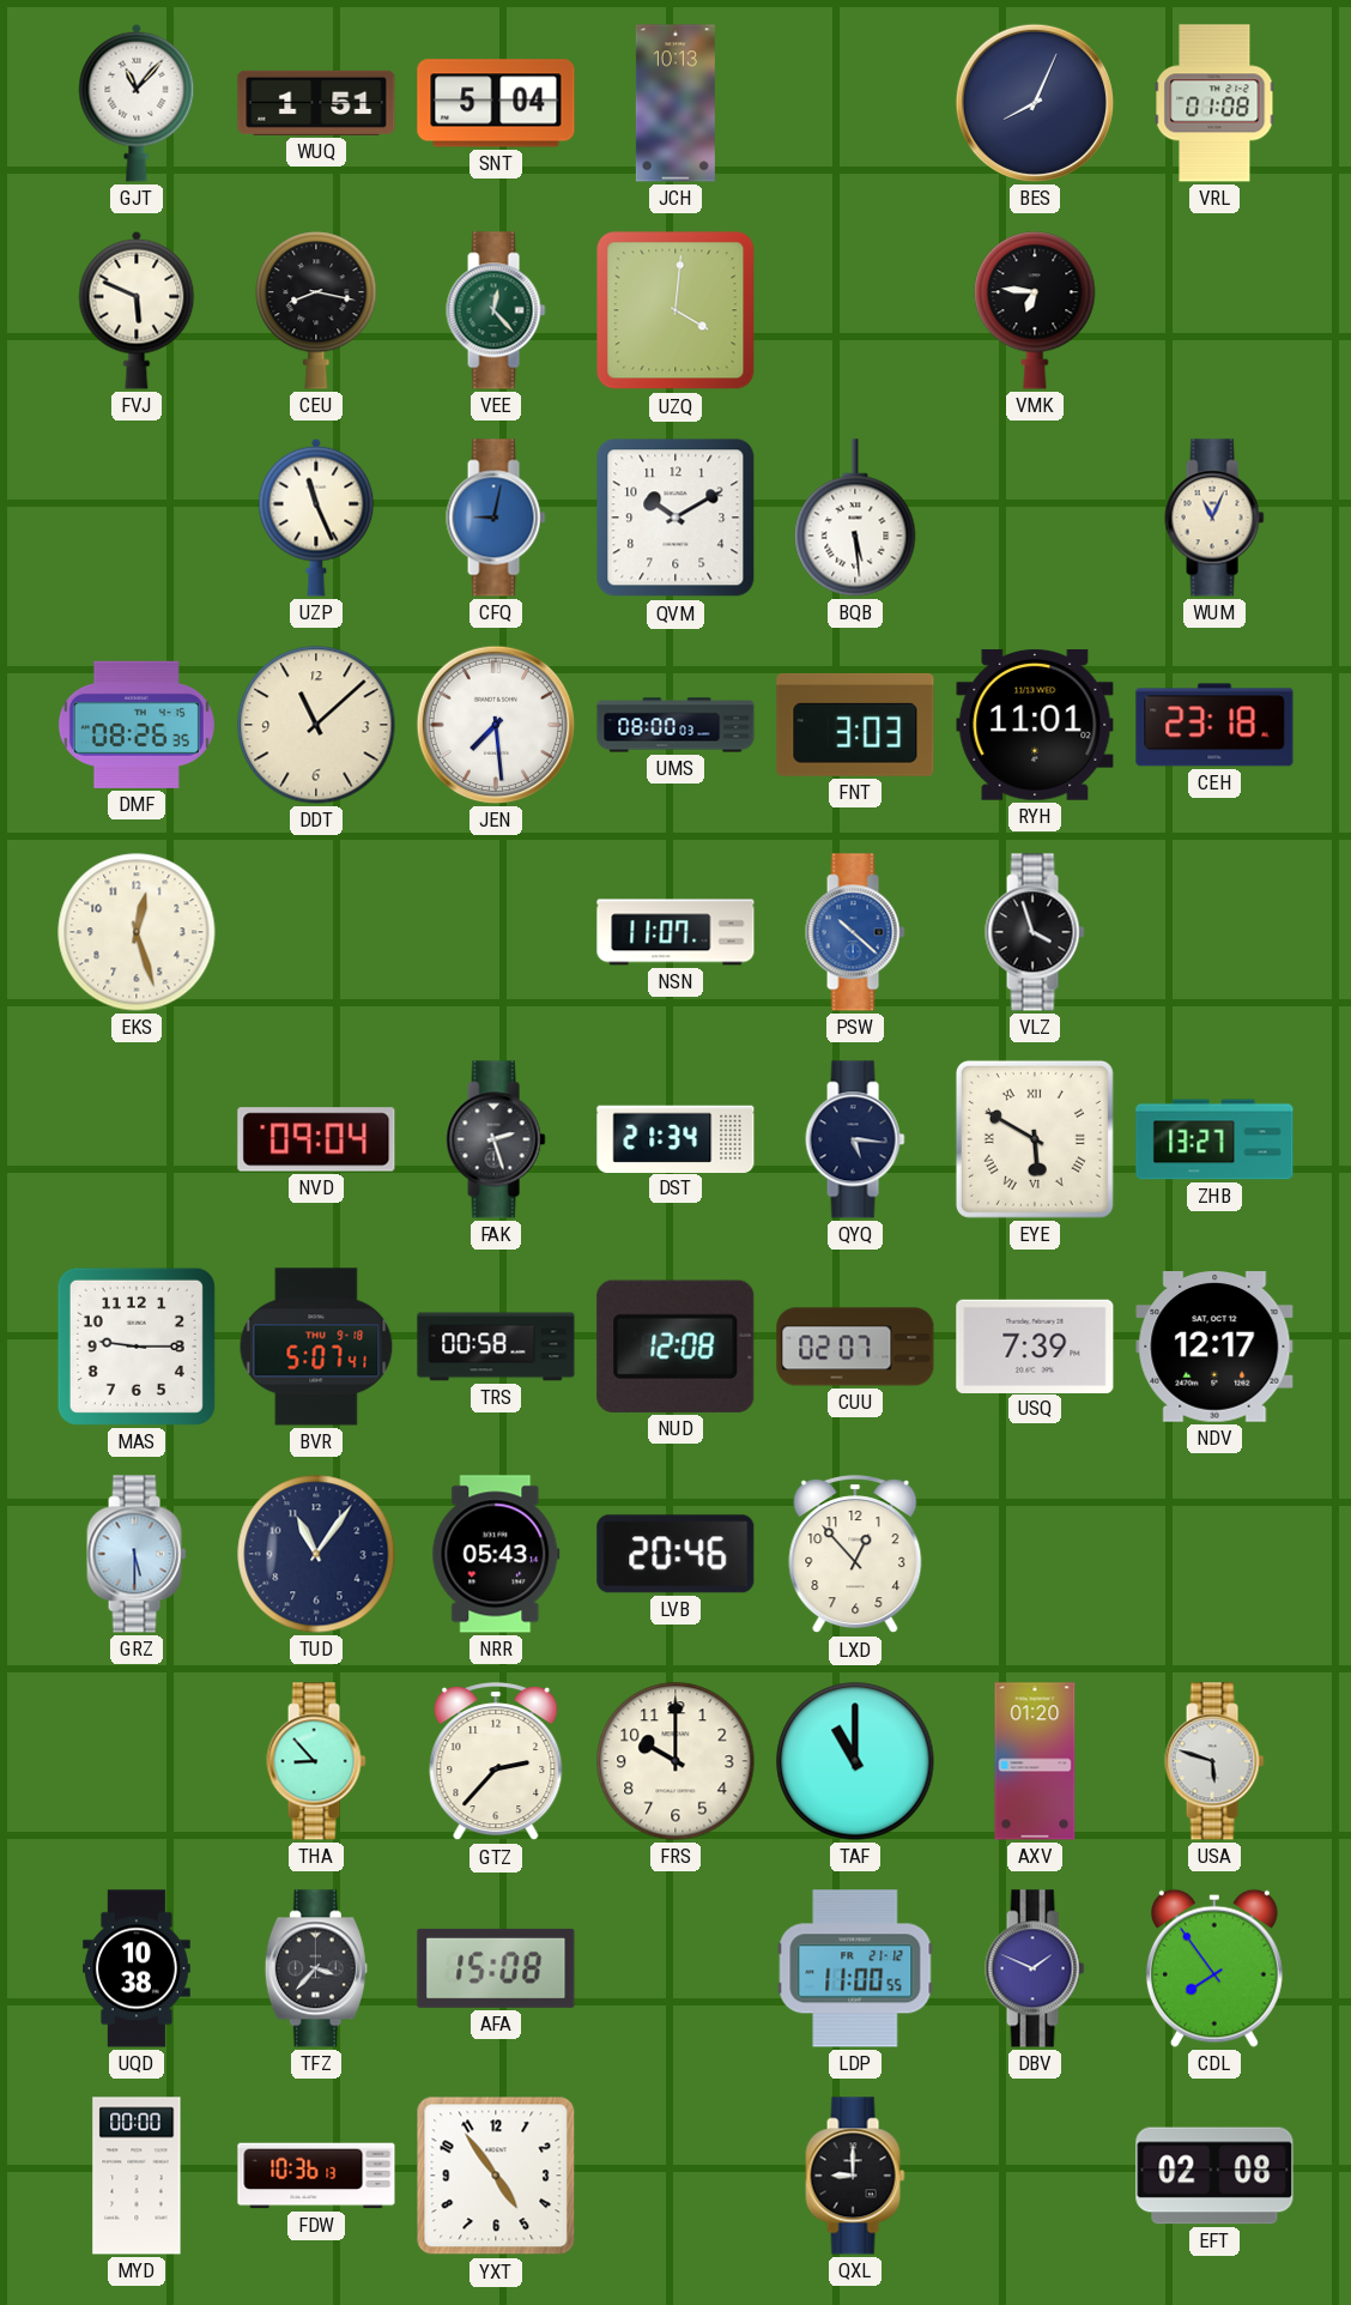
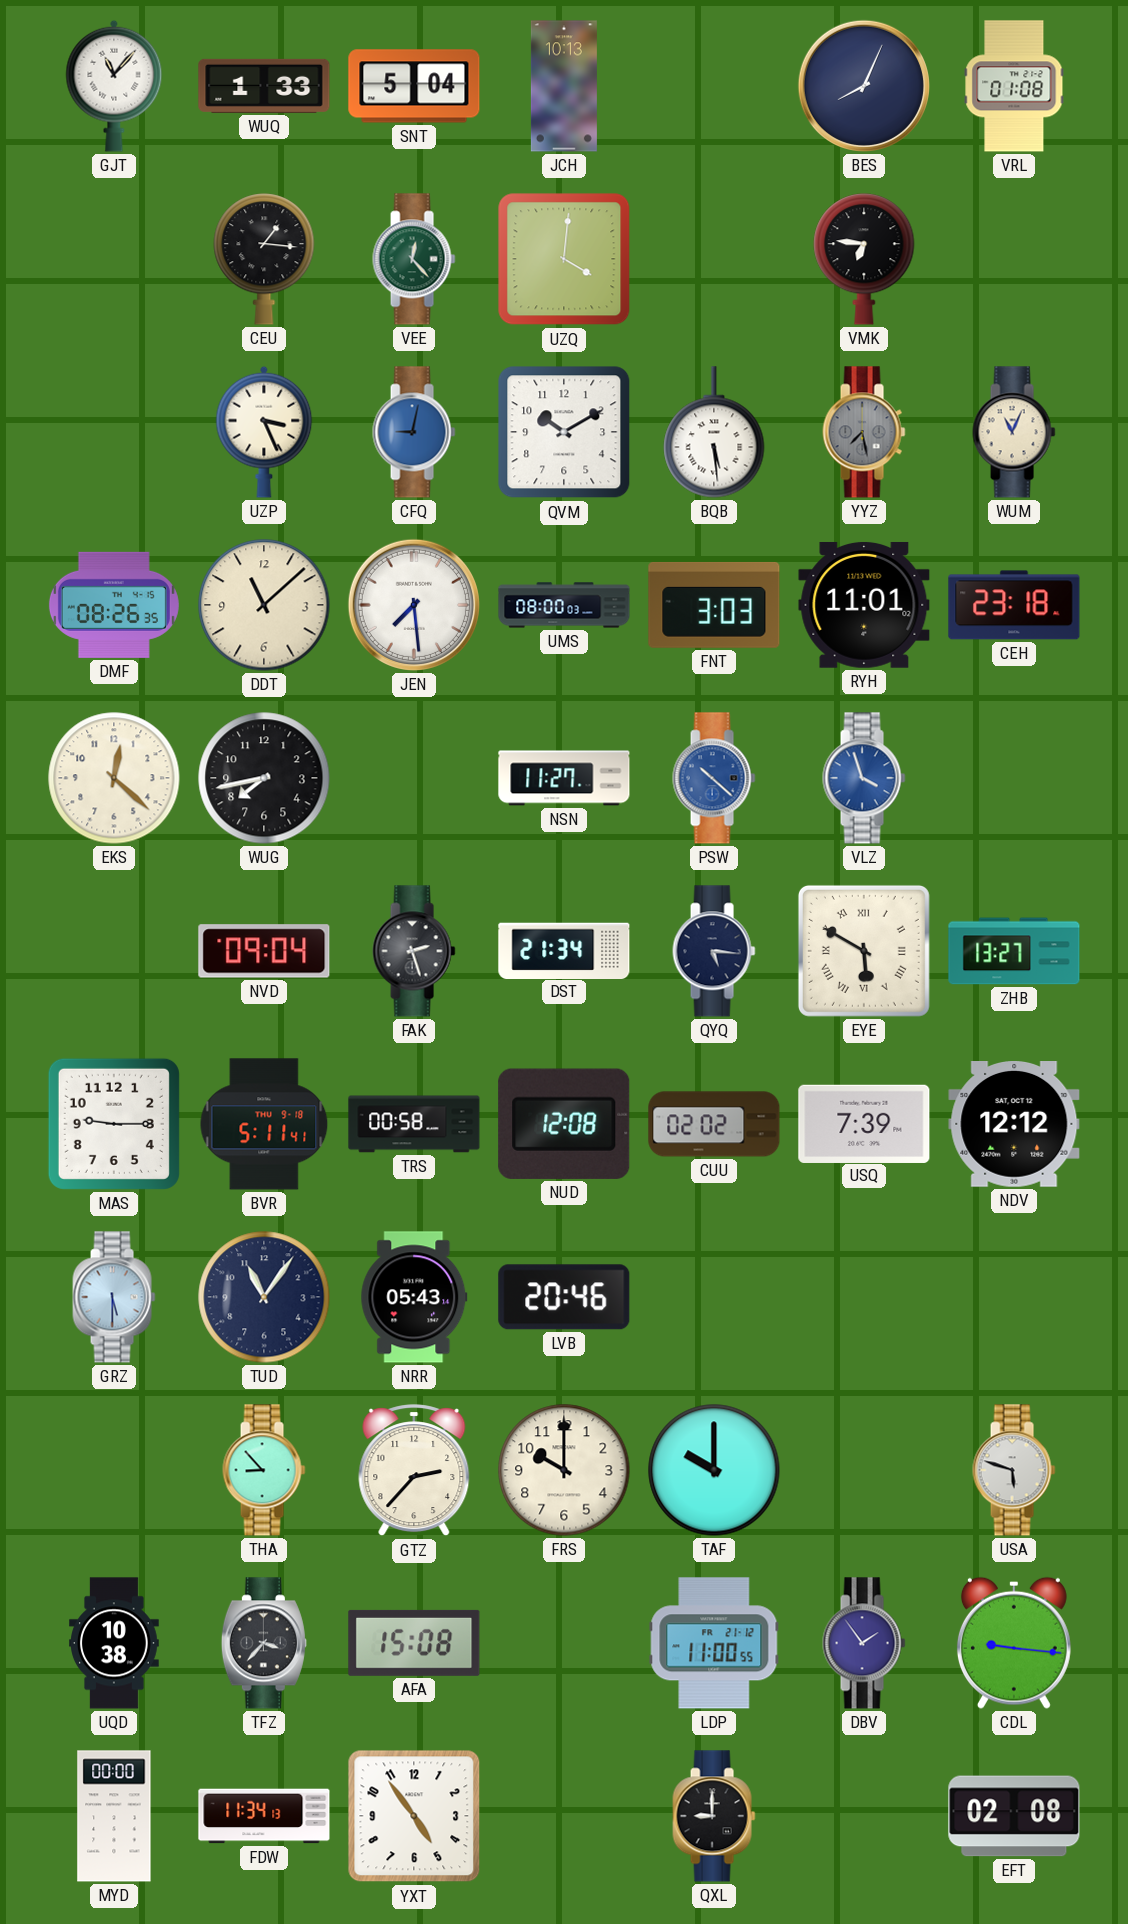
WUQ: 1:51 -> 1:33 (264, 86)
FVJ: 5:49 -> none (137, 310)
CEU: 8:17 -> 1:16 (264, 259)
UZP: 11:26 -> 3:26 (264, 432)
YYZ: none -> 7:28 (864, 432)
EKS: 12:27 -> 12:22 (114, 778)
WUG: none -> 7:43 (264, 778)
NSN: 11:07 -> 11:27 (564, 778)
VLZ dial: black -> blue (864, 778)
BVR: 5:07 -> 5:11 (264, 1124)
CUU: 02:07 -> 02:02 (714, 1124)
NDV: 12:17 -> 12:12 (1014, 1125)
LXD: 12:53 -> none (855, 1555)
TAF: 11:00 -> 10:00 (714, 1470)
AXV: 01:20 -> none (1035, 1761)
DBV: 1:49 -> 1:54 (864, 1643)
CDL: 7:54 -> 9:16 (1014, 1643)
FDW: 10:36 -> 11:34 (264, 1816)
